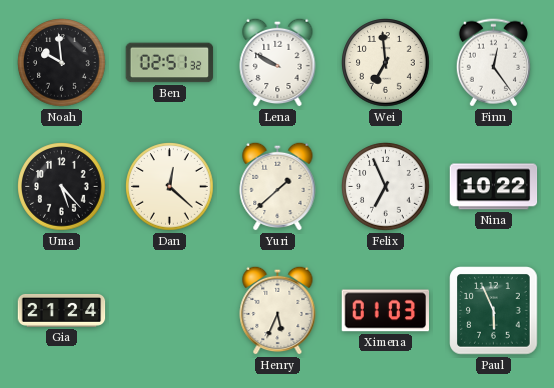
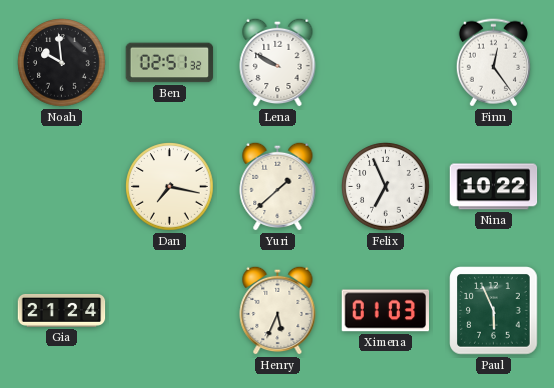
Wei: 6:59 -> none (386, 63)
Uma: 5:23 -> none (62, 187)
Dan: 12:22 -> 7:17 (170, 187)
